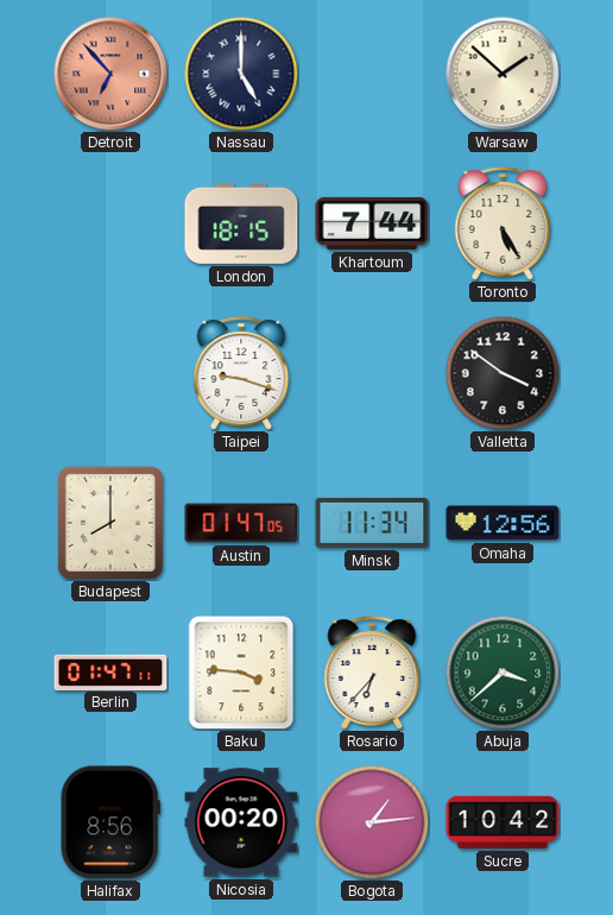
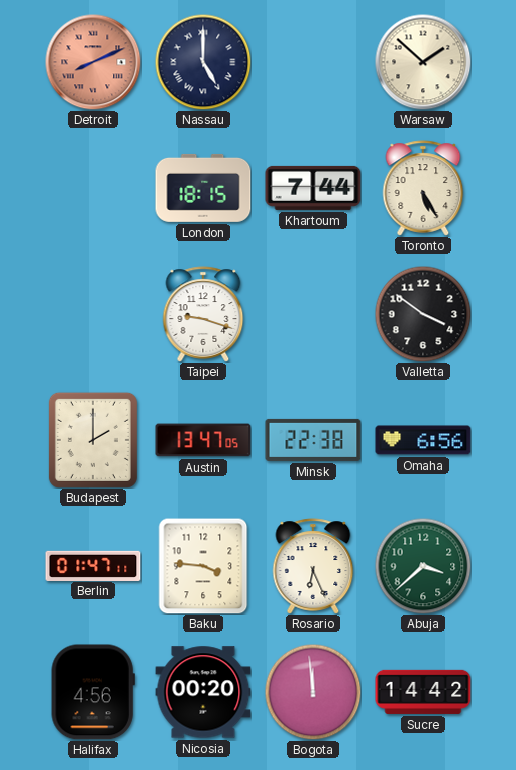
Detroit: 6:53 -> 8:11 (93, 62)
Budapest: 8:00 -> 2:00 (93, 440)
Austin: 01:47 -> 13:47 (203, 440)
Minsk: 11:34 -> 22:38 (313, 440)
Omaha: 12:56 -> 6:56 (423, 440)
Rosario: 6:37 -> 6:26 (313, 566)
Halifax: 8:56 -> 4:56 (93, 692)
Bogota: 1:14 -> 11:59 (313, 692)
Sucre: 10:42 -> 14:42 (423, 692)
